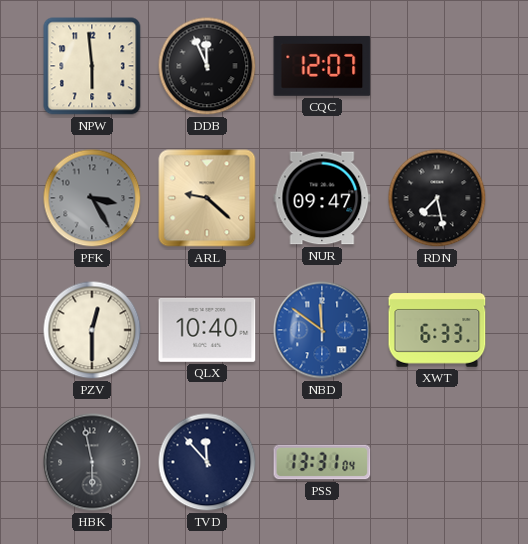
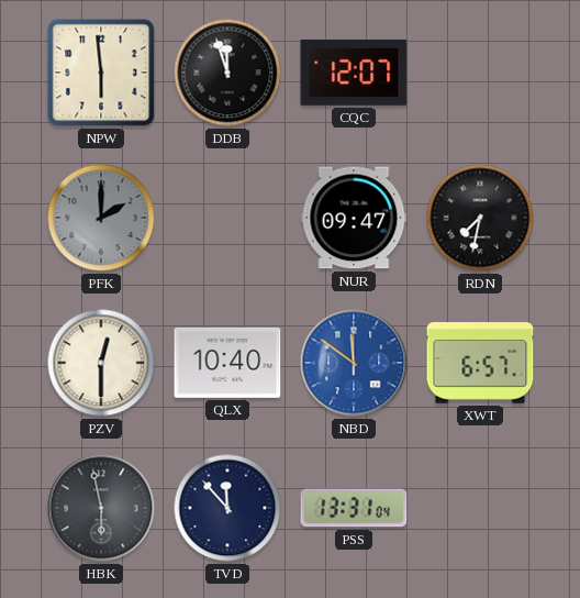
DDB: 11:56 -> 11:57 (227, 73)
PFK: 3:25 -> 2:00 (101, 218)
ARL: 9:22 -> none (207, 198)
RDN: 7:28 -> 7:32 (480, 218)
XWT: 6:33 -> 6:57 (480, 363)
